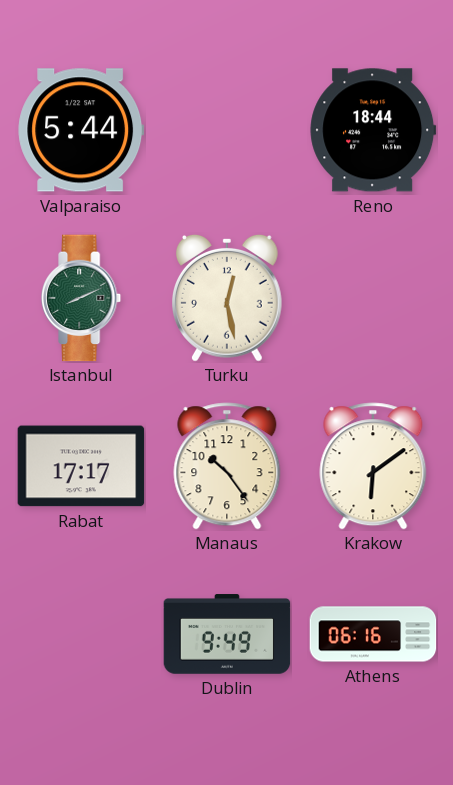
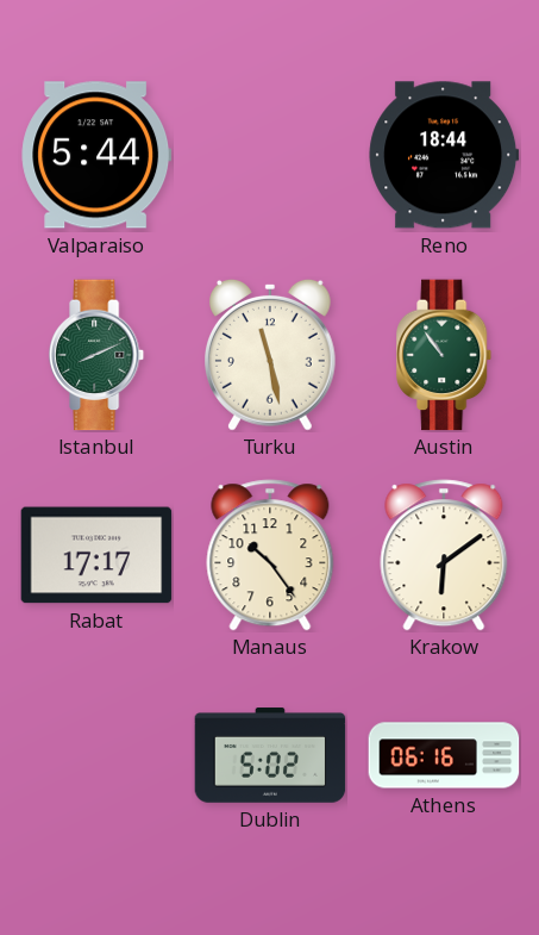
Turku: 12:28 -> 11:28 (271, 355)
Austin: none -> 10:54 (445, 355)
Dublin: 9:49 -> 5:02 (270, 755)
